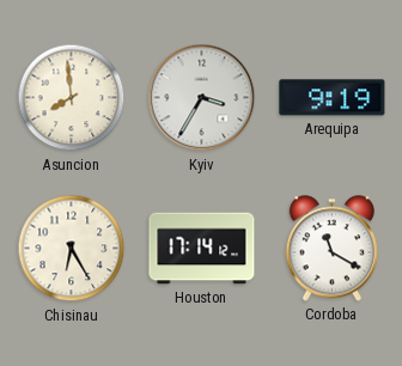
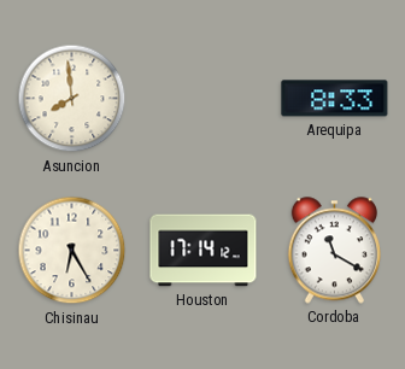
Kyiv: 3:35 -> none (202, 98)
Arequipa: 9:19 -> 8:33 (335, 99)
